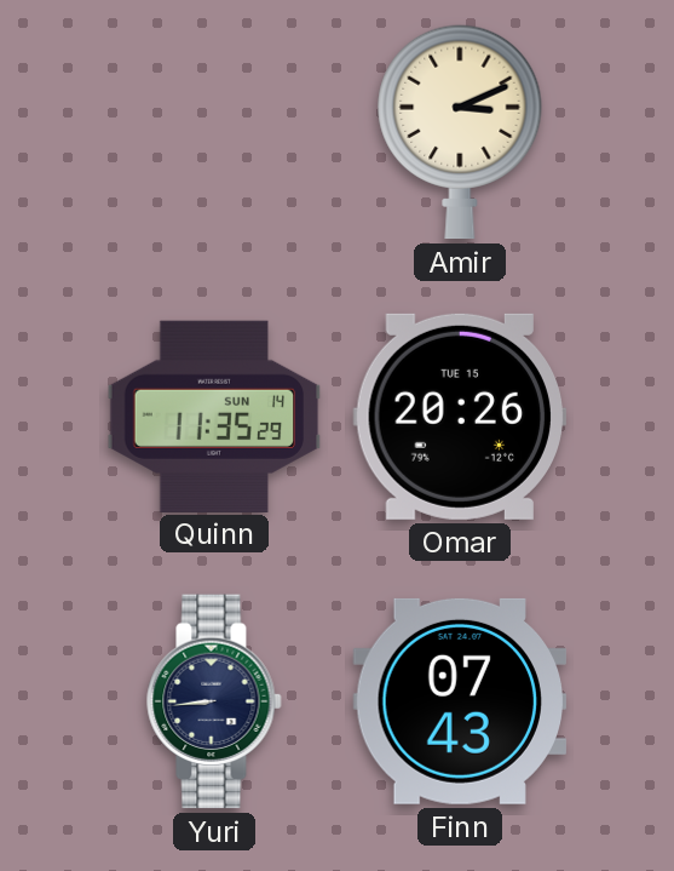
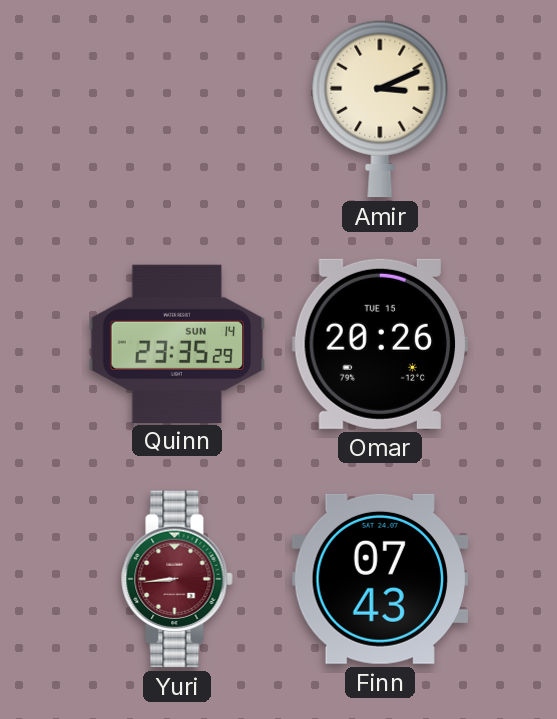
Quinn: 11:35 -> 23:35 (177, 343)
Yuri dial: navy -> burgundy (177, 579)
